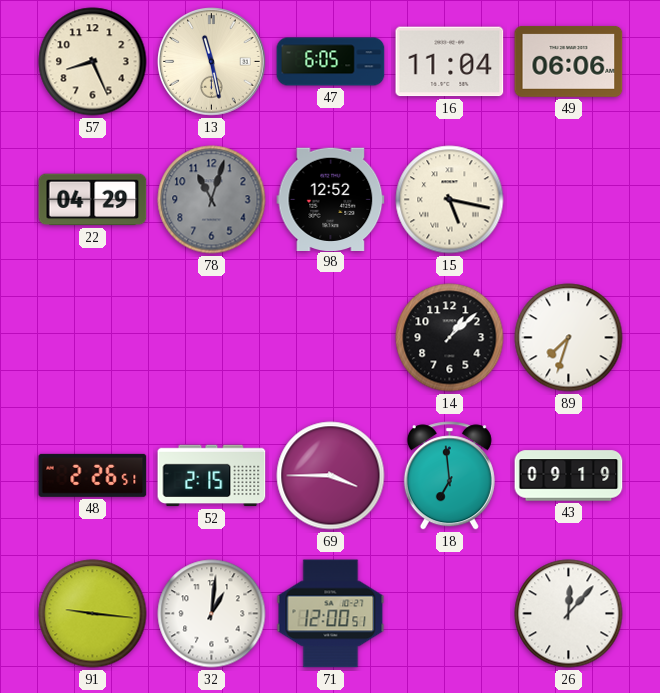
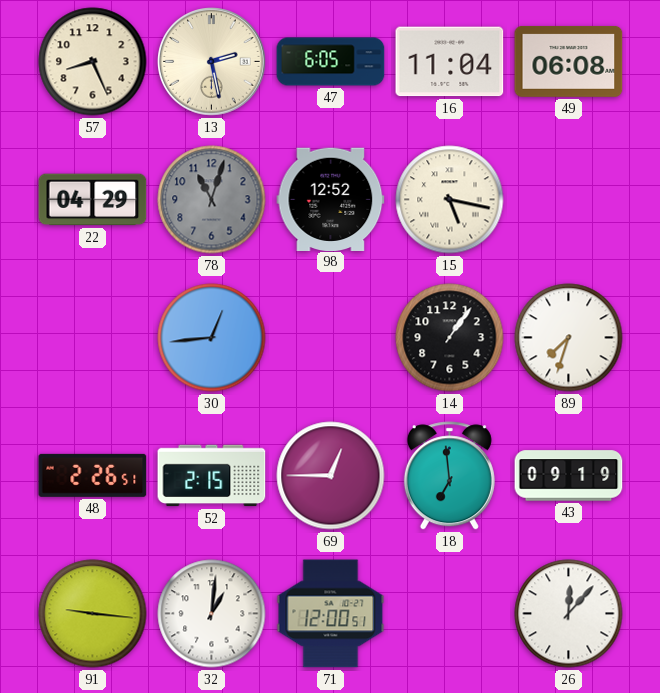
13: 11:28 -> 2:28 (212, 62)
49: 06:06 -> 06:08 (569, 61)
30: none -> 12:44 (212, 338)
14: 1:08 -> 1:06 (450, 338)
69: 3:45 -> 12:45 (331, 476)
